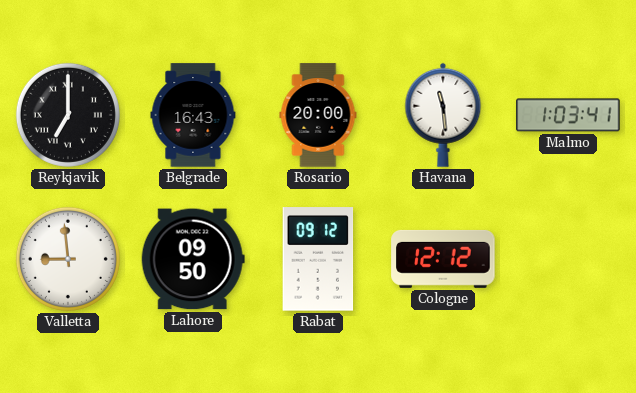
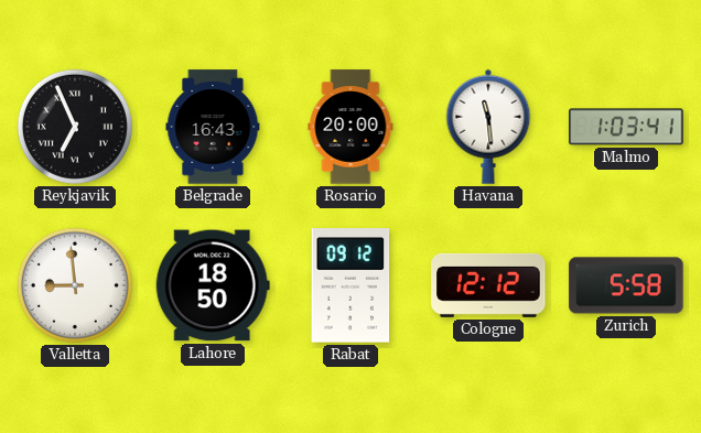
Reykjavik: 7:00 -> 6:56 (75, 127)
Lahore: 09:50 -> 18:50 (213, 285)
Zurich: none -> 5:58 (626, 285)
